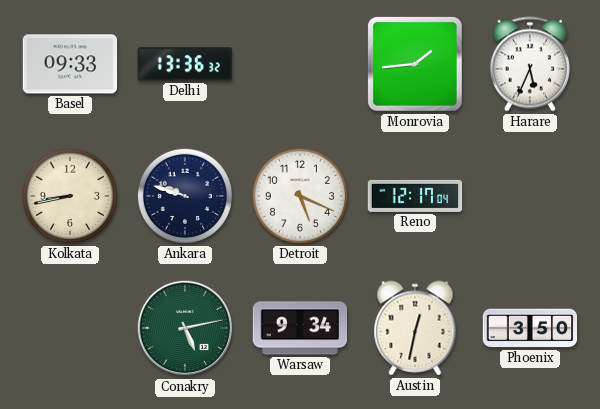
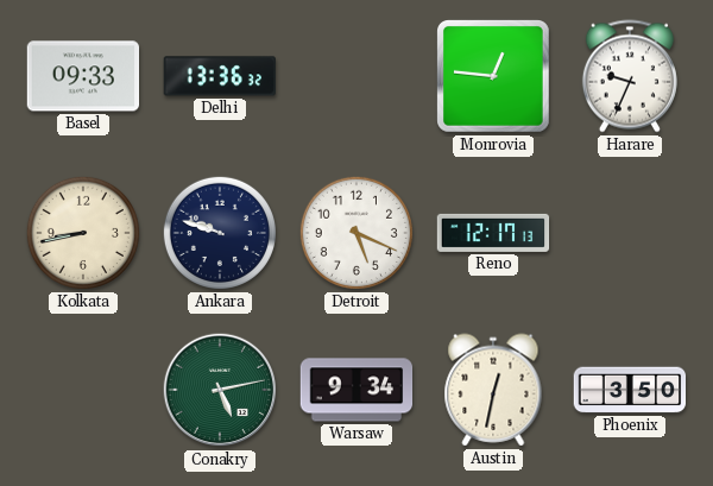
Monrovia: 1:44 -> 12:46 (494, 77)
Harare: 5:34 -> 9:34 (630, 76)
Reno: 12:17:04 -> 12:17:13 (493, 233)
